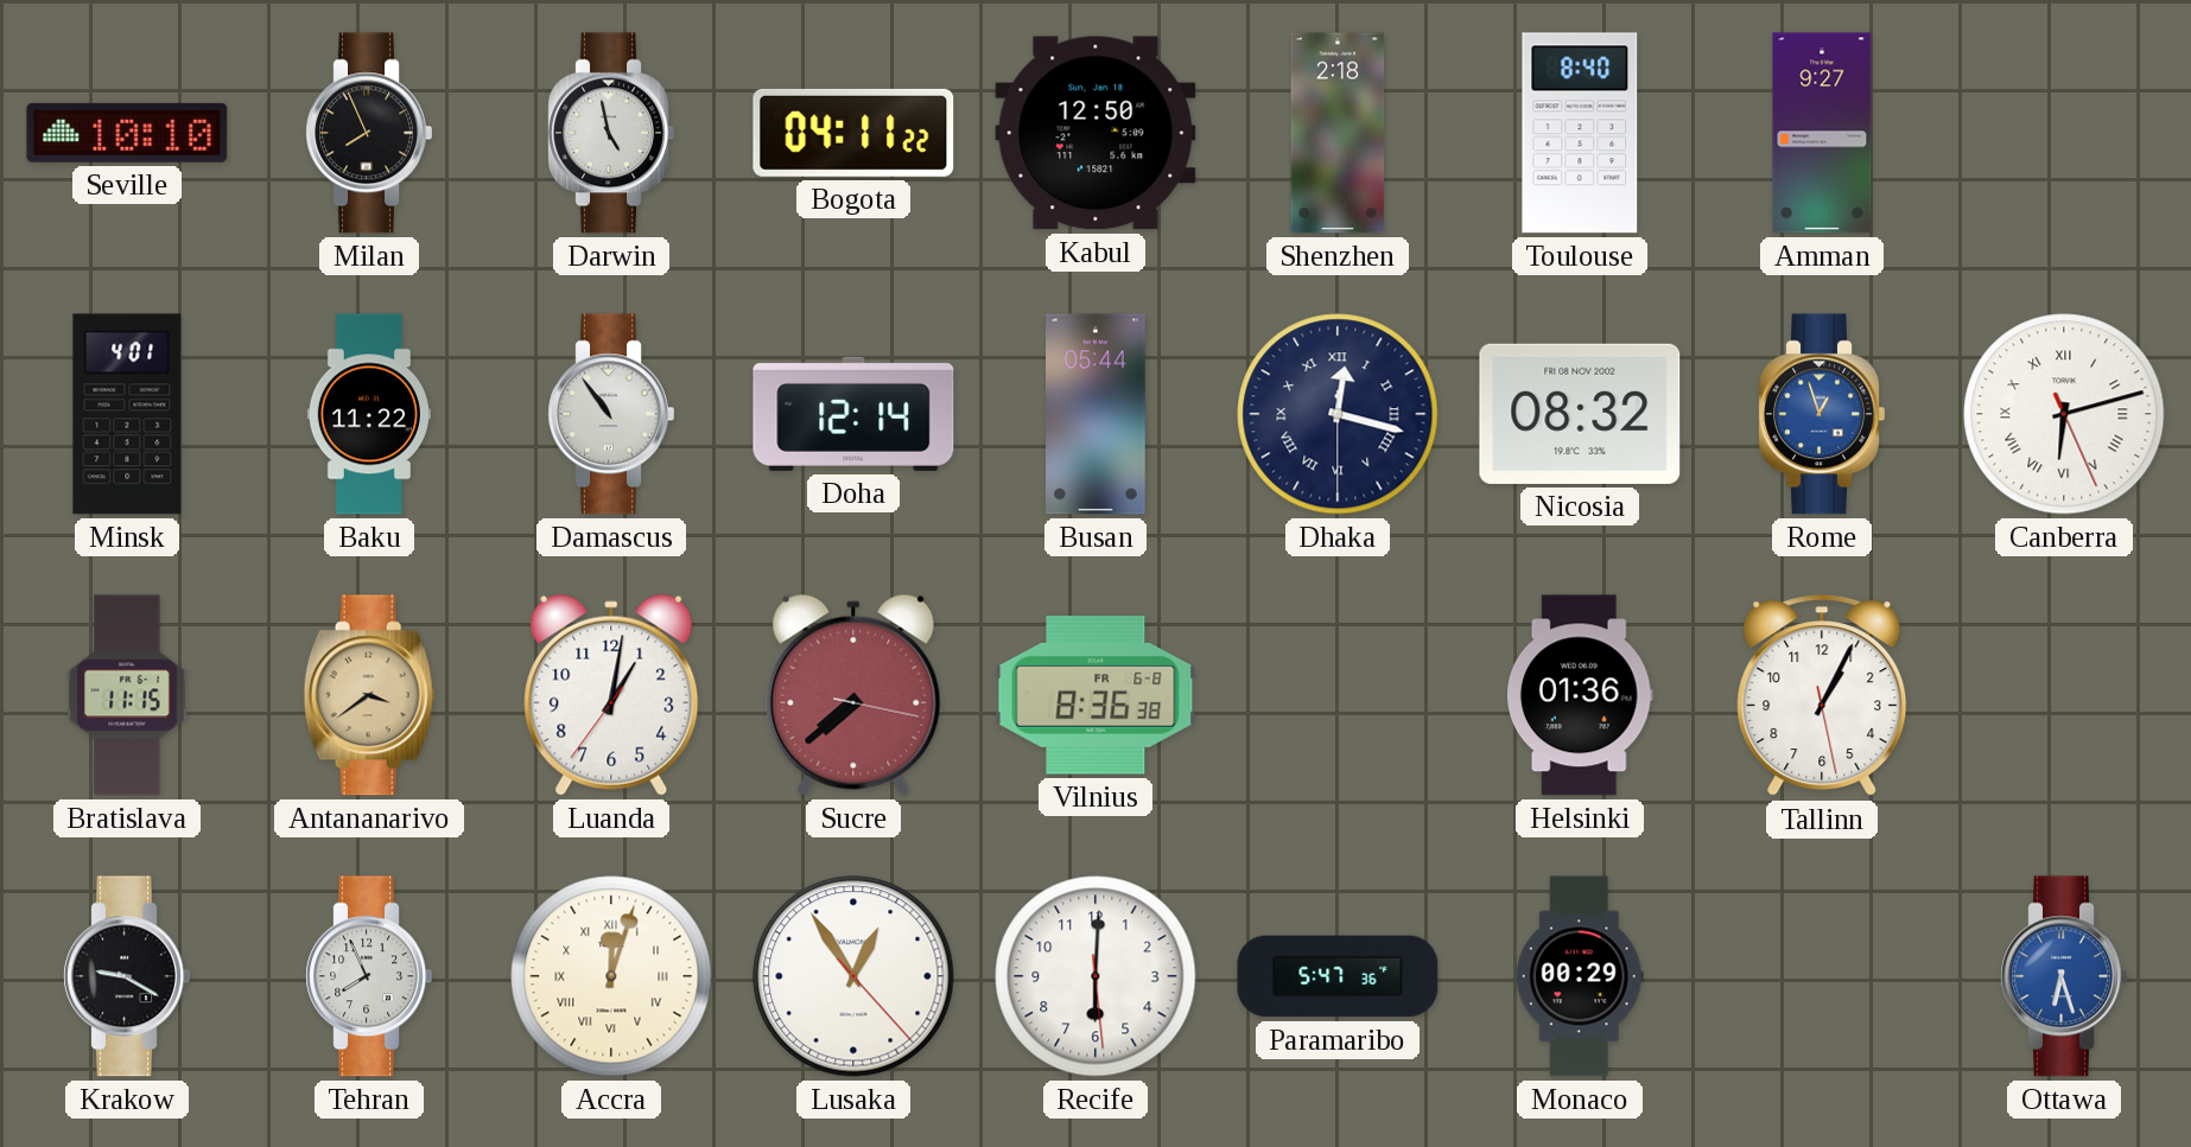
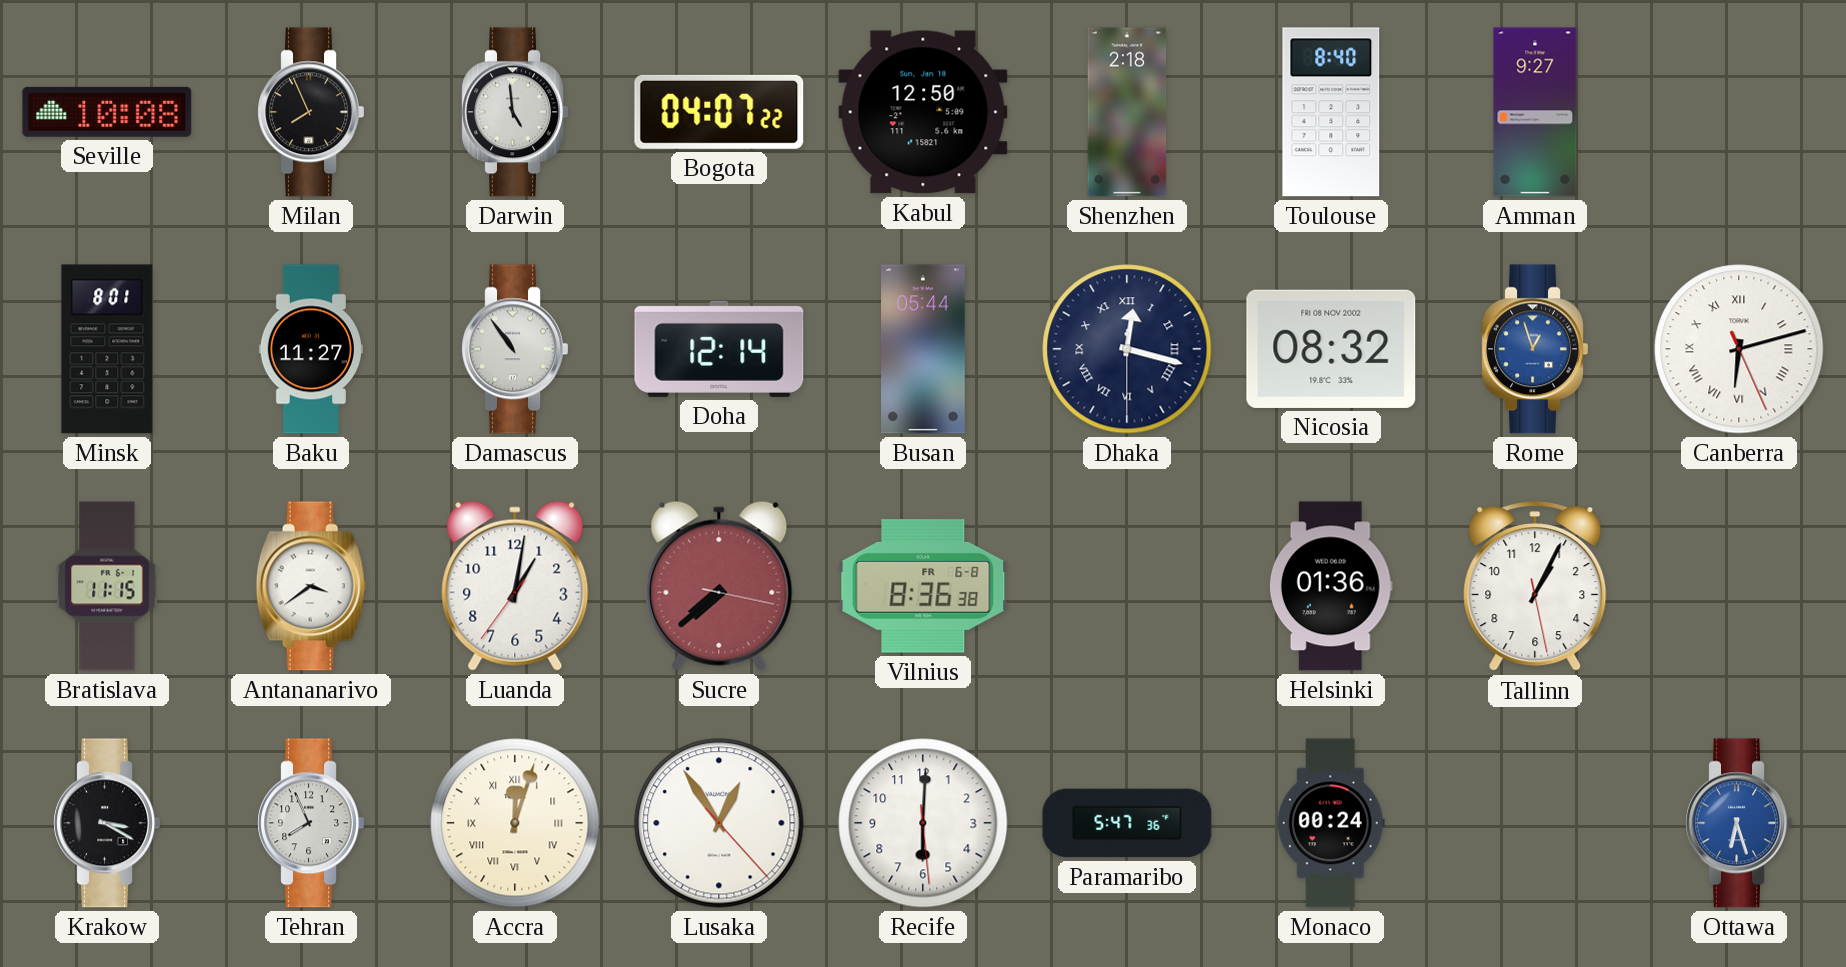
Seville: 10:10 -> 10:08 (107, 112)
Darwin: 4:58 -> 4:59 (515, 112)
Bogota: 04:11 -> 04:07 (719, 112)
Minsk: 4:01 -> 8:01 (107, 349)
Baku: 11:22 -> 11:27 (310, 349)
Antananarivo dial: champagne -> white (311, 586)
Krakow: 9:20 -> 3:20 (107, 823)
Monaco: 00:29 -> 00:24 (1331, 823)
